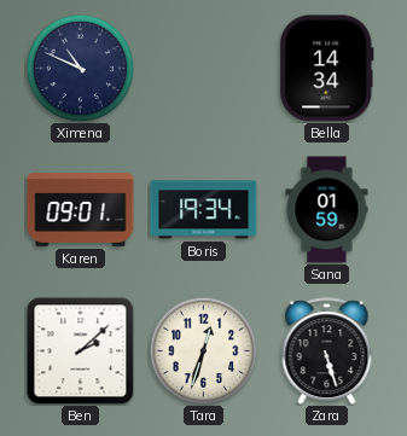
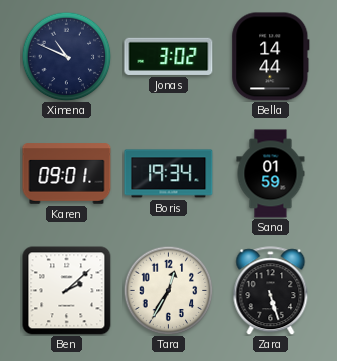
Jonas: none -> 3:02 (169, 56)
Bella: 14:34 -> 14:44 (271, 57)
Tara: 12:33 -> 12:35 (168, 290)
